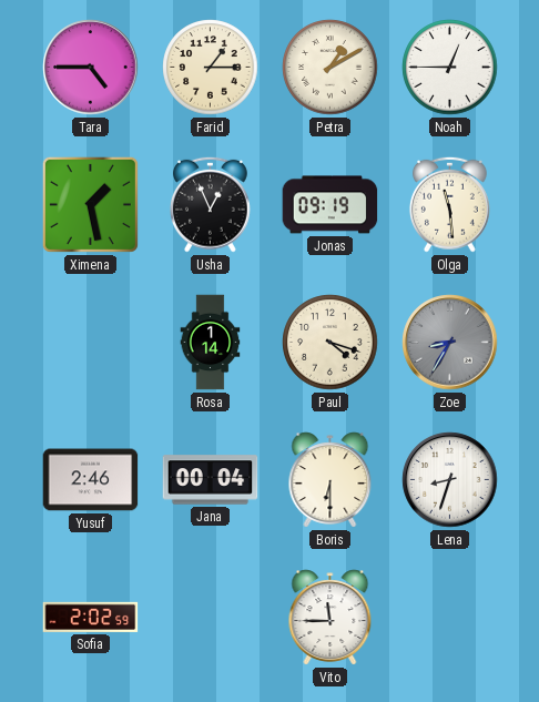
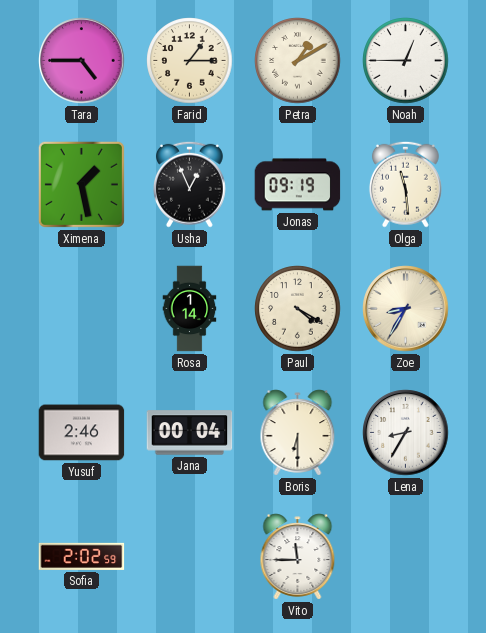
Paul: 4:18 -> 4:20 (298, 309)
Zoe dial: grey -> cream (406, 309)
Lena: 8:33 -> 8:35 (406, 433)
